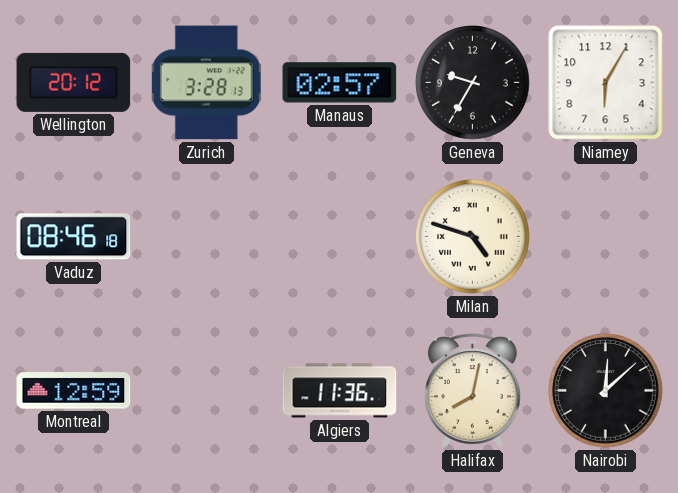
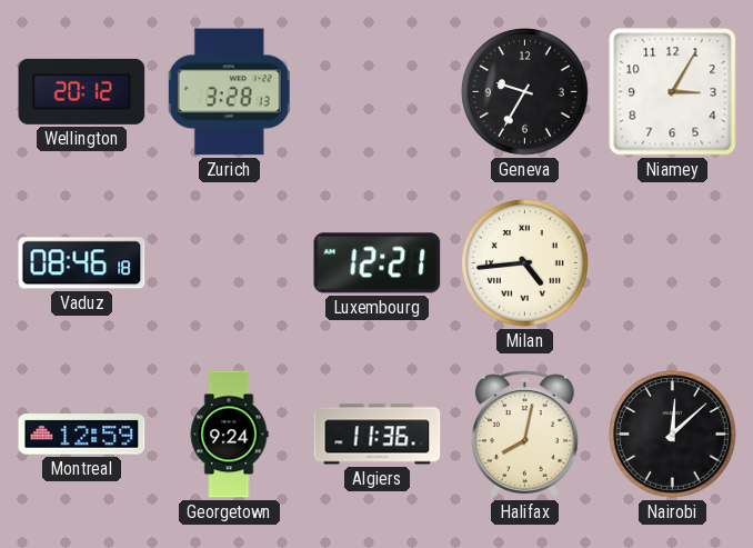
Manaus: 02:57 -> none (340, 83)
Niamey: 6:05 -> 3:05 (673, 92)
Luxembourg: none -> 12:21 (378, 263)
Milan: 4:48 -> 4:44 (525, 263)
Georgetown: none -> 9:24 (229, 435)
